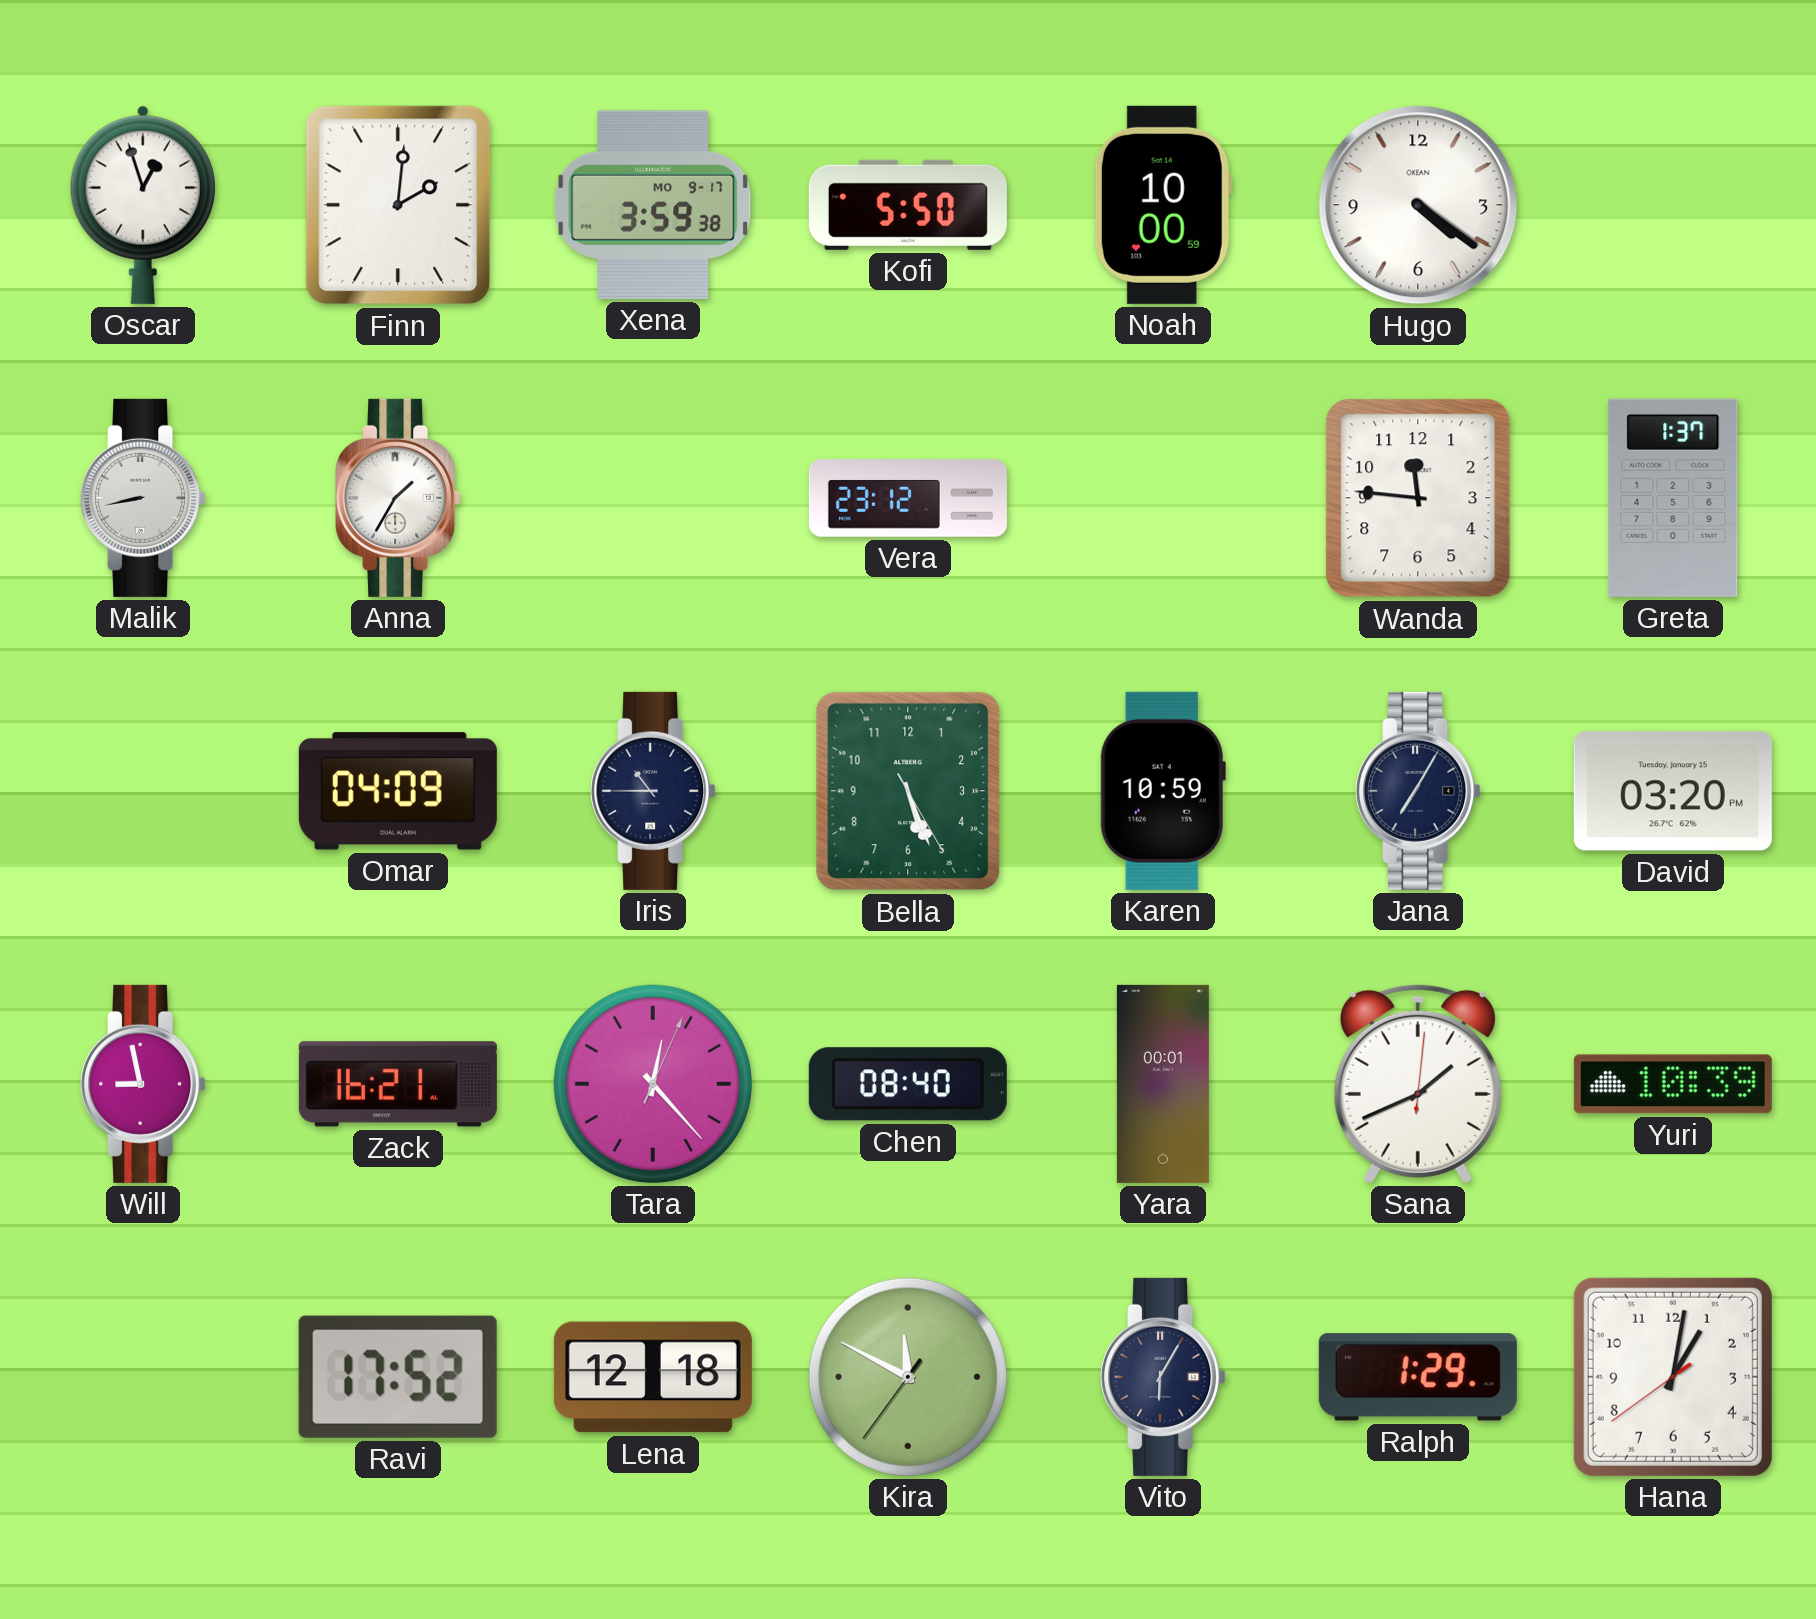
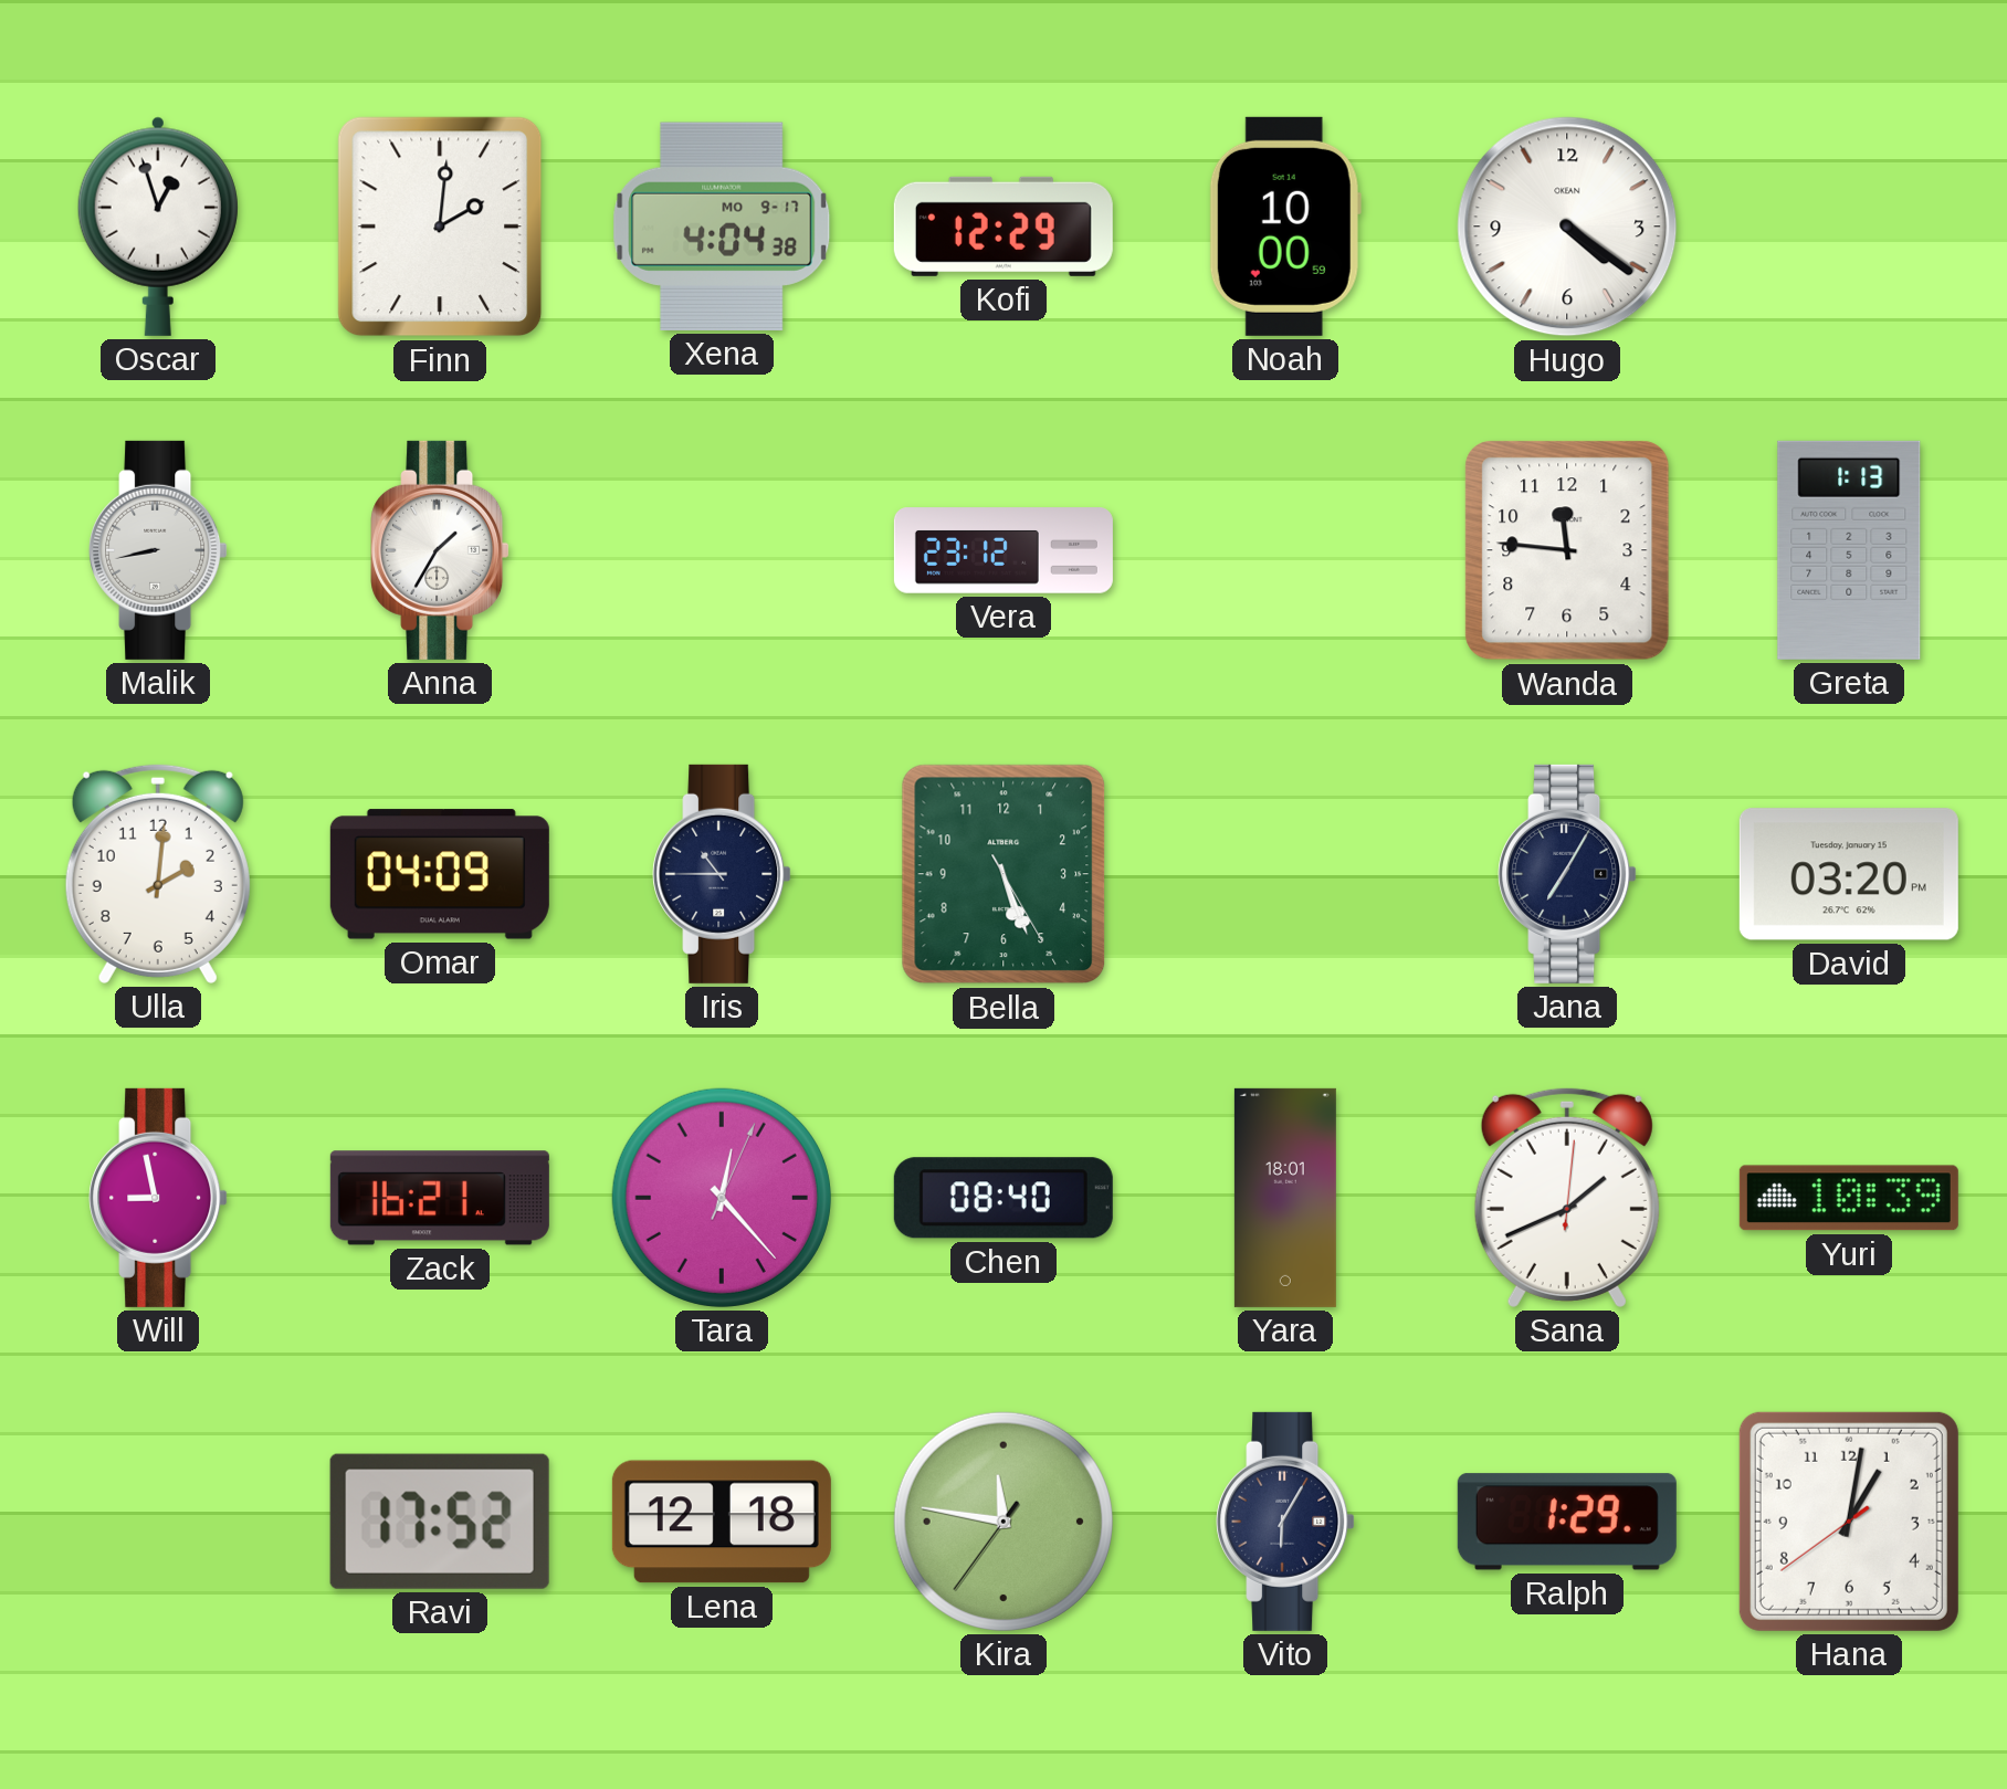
Xena: 3:59 -> 4:04 (722, 227)
Kofi: 5:50 -> 12:29 (1003, 227)
Greta: 1:37 -> 1:13 (1849, 550)
Ulla: none -> 2:01 (158, 873)
Karen: 10:59 -> none (1163, 791)
Yara: 00:01 -> 18:01 (1285, 1198)
Kira: 11:49 -> 11:46 (1003, 1522)
